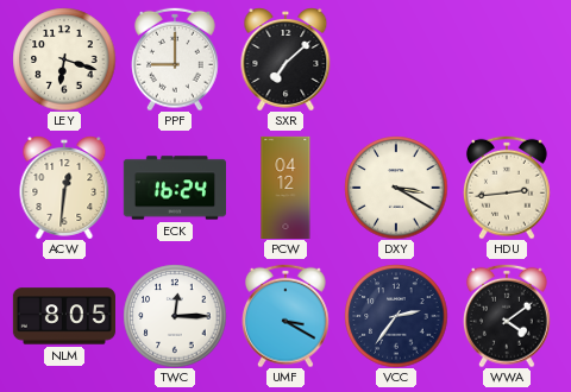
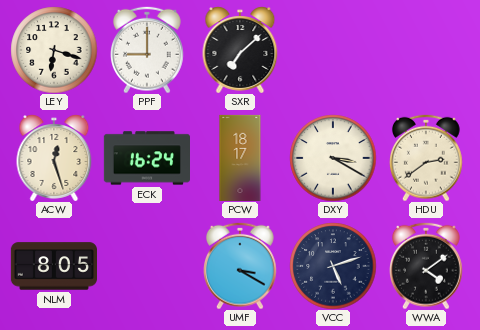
ACW: 12:31 -> 12:27 (54, 158)
PCW: 04:12 -> 18:17 (240, 157)
HDU: 2:44 -> 2:39 (427, 158)
TWC: 12:15 -> none (175, 316)
VCC: 2:36 -> 5:12 (333, 266)
